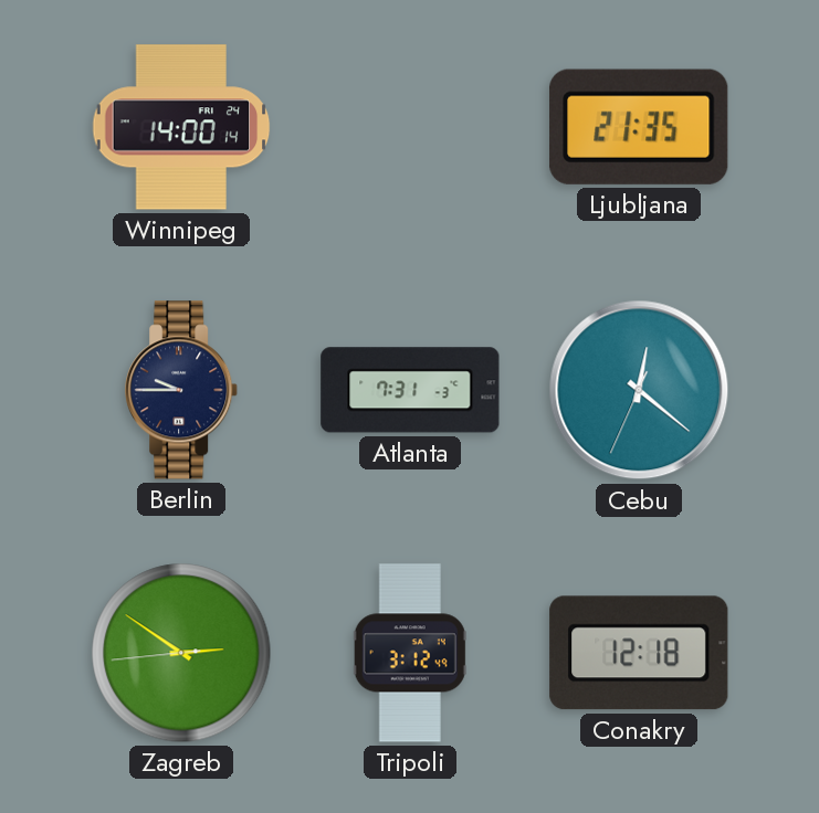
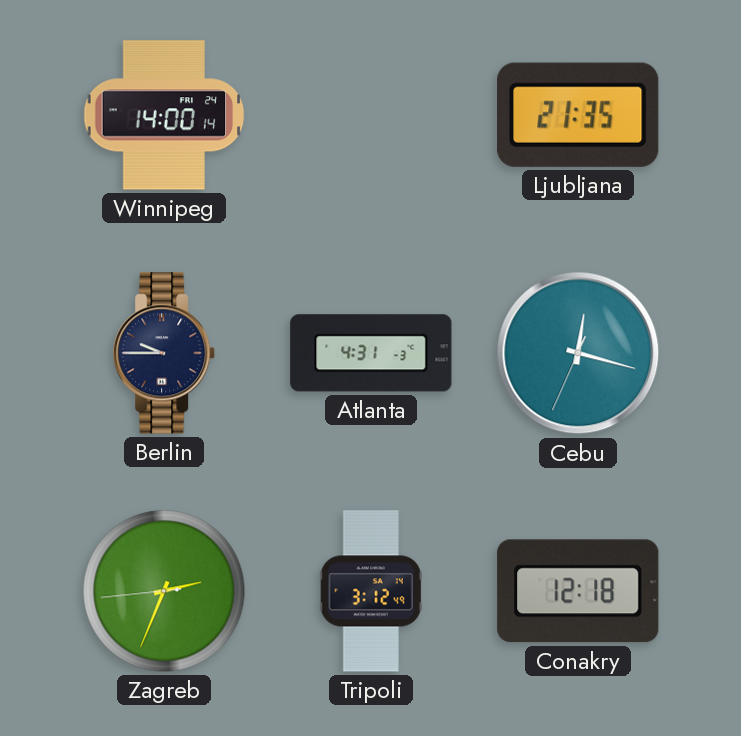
Atlanta: 7:31 -> 4:31 (371, 353)
Cebu: 12:21 -> 12:17 (578, 353)
Zagreb: 2:50 -> 2:33 (164, 591)
